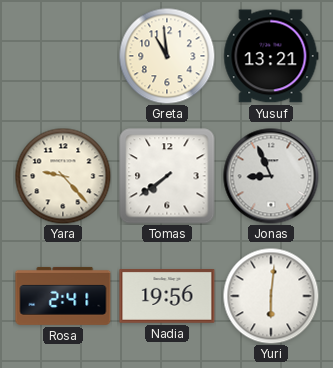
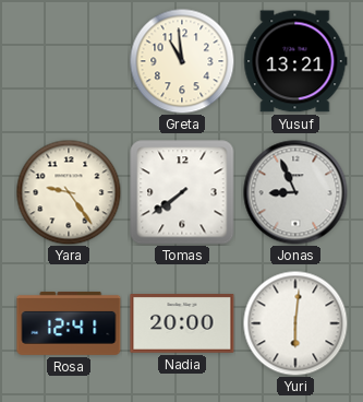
Yara: 9:23 -> 9:24 (69, 192)
Rosa: 2:41 -> 12:41 (69, 323)
Nadia: 19:56 -> 20:00 (182, 324)
